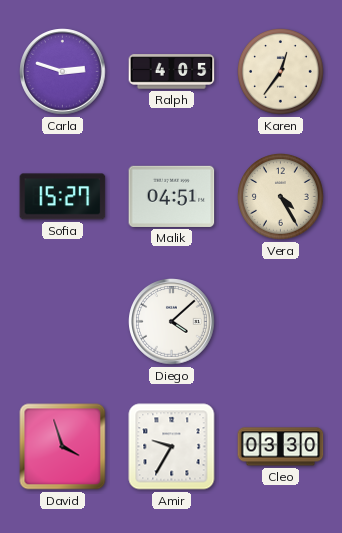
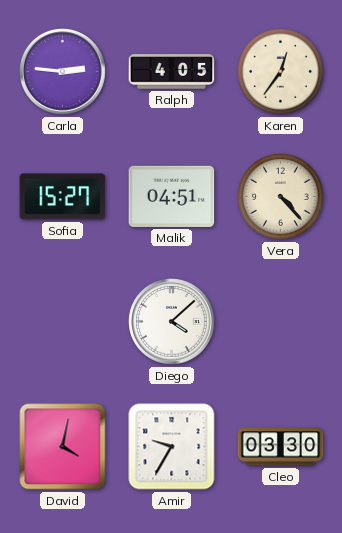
Carla: 2:48 -> 2:46 (63, 72)
Vera: 4:25 -> 4:23 (281, 197)
David: 3:57 -> 4:02 (63, 447)
